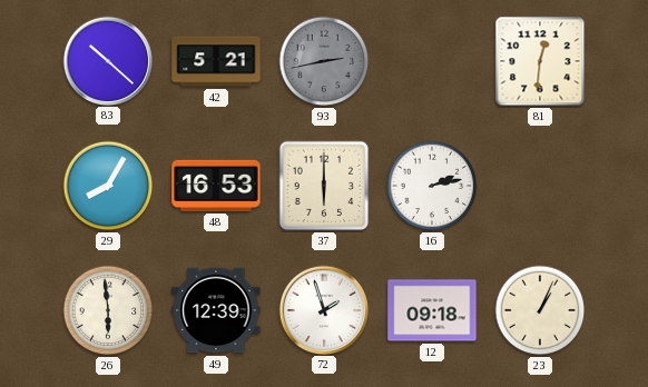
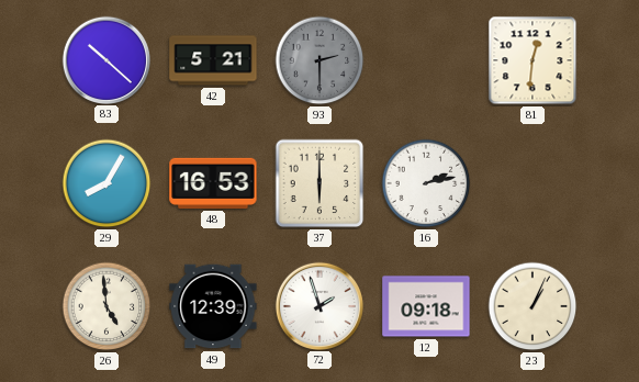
93: 2:43 -> 2:30 (319, 60)
26: 5:59 -> 4:59 (107, 306)
